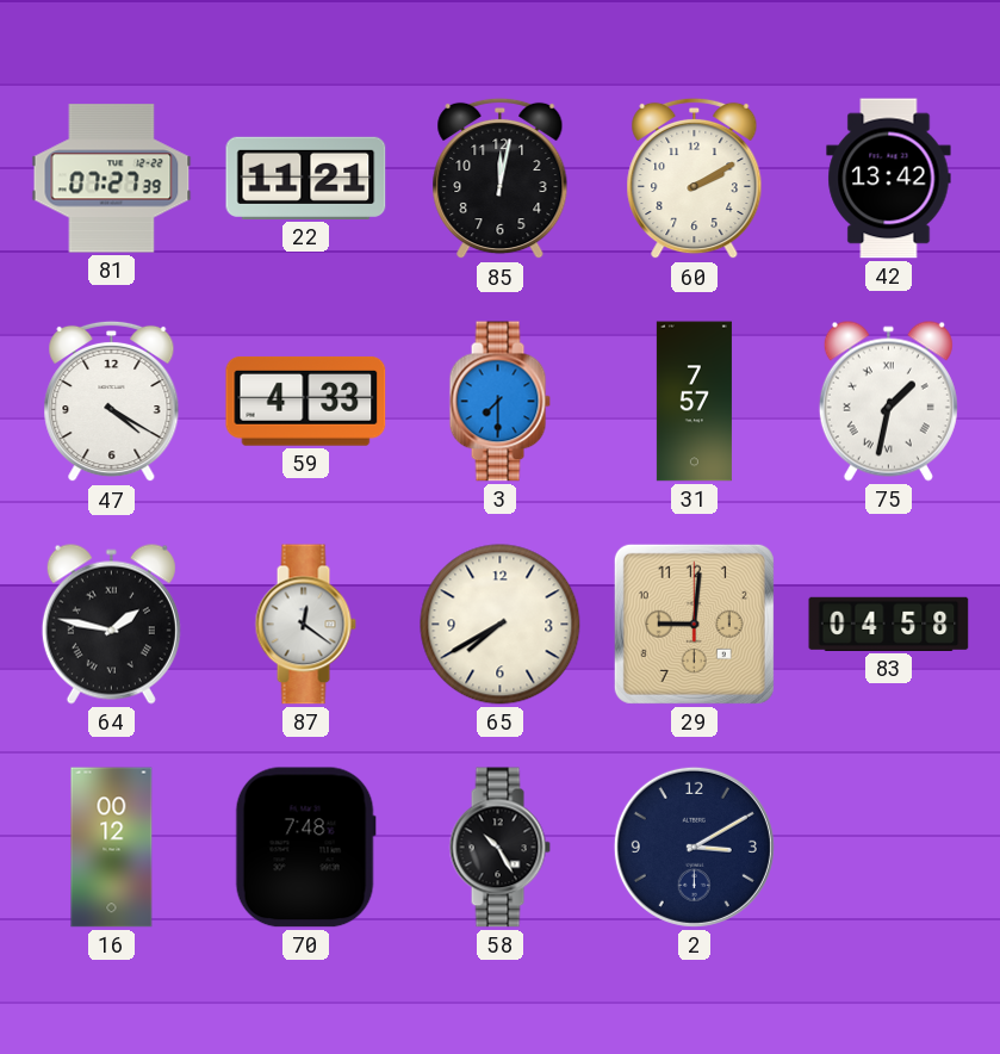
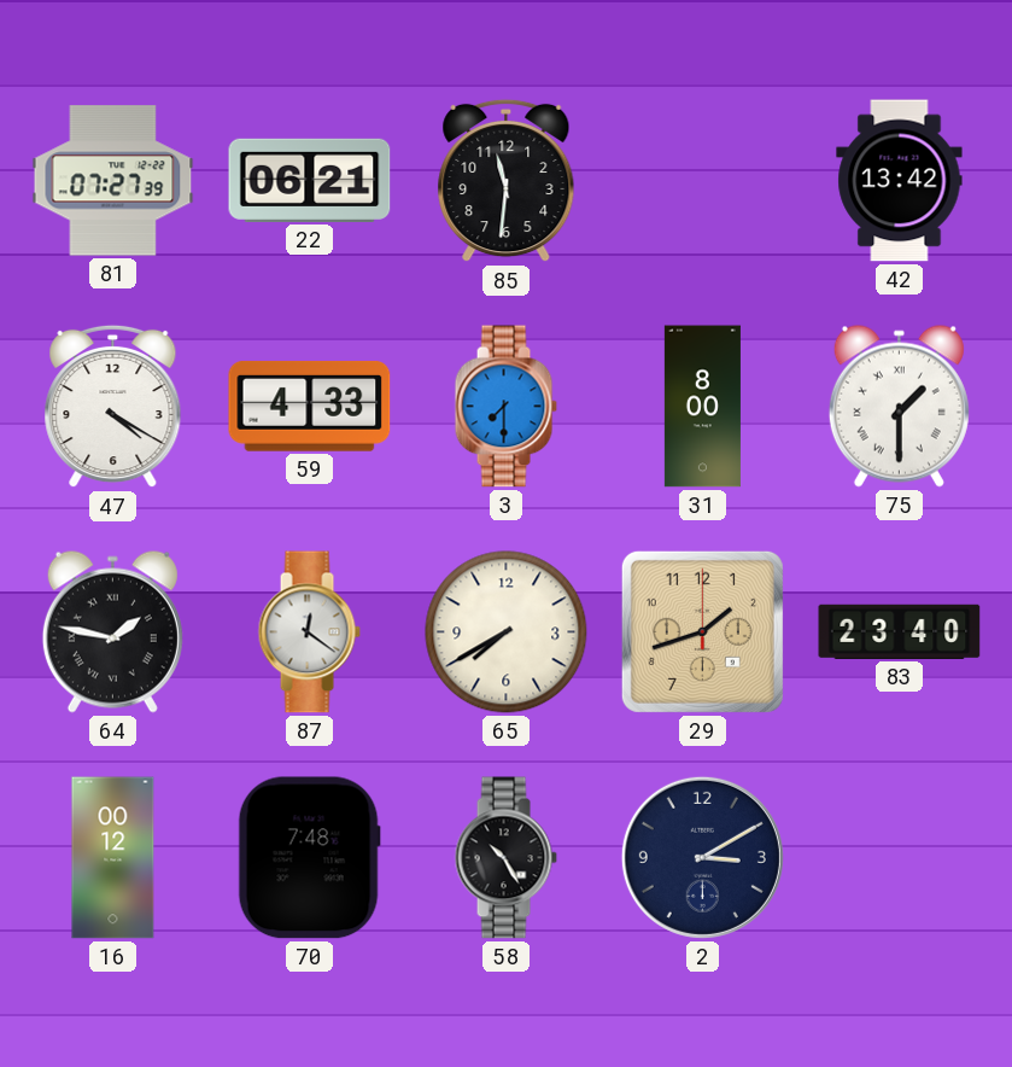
22: 11:21 -> 06:21 (310, 180)
85: 12:02 -> 11:31 (507, 181)
60: 2:10 -> none (695, 179)
31: 7:57 -> 8:00 (702, 407)
75: 1:32 -> 1:30 (899, 406)
29: 9:01 -> 1:42 (702, 631)
83: 04:58 -> 23:40 (900, 631)
